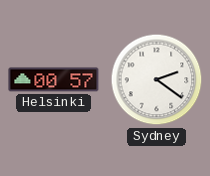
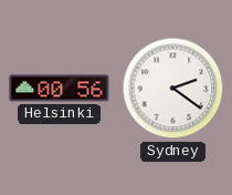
Helsinki: 00:57 -> 00:56 (60, 89)
